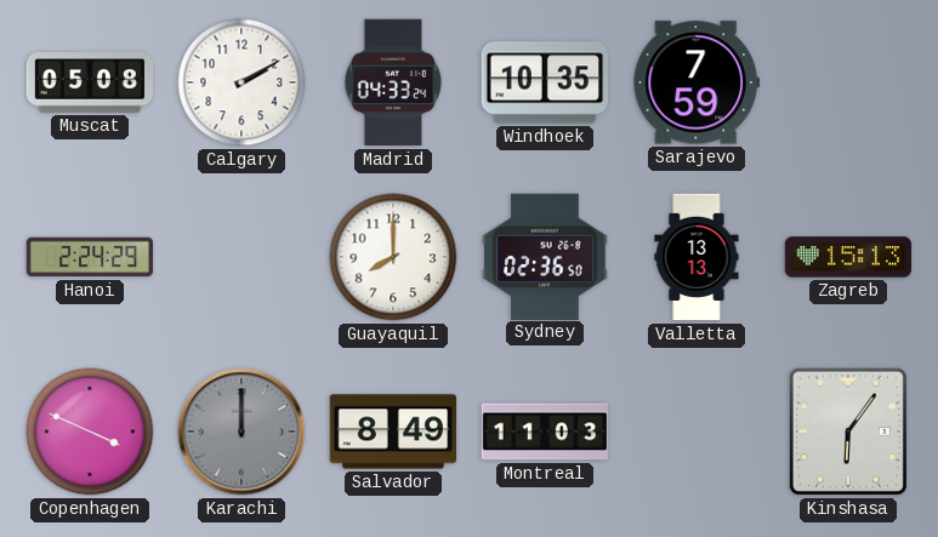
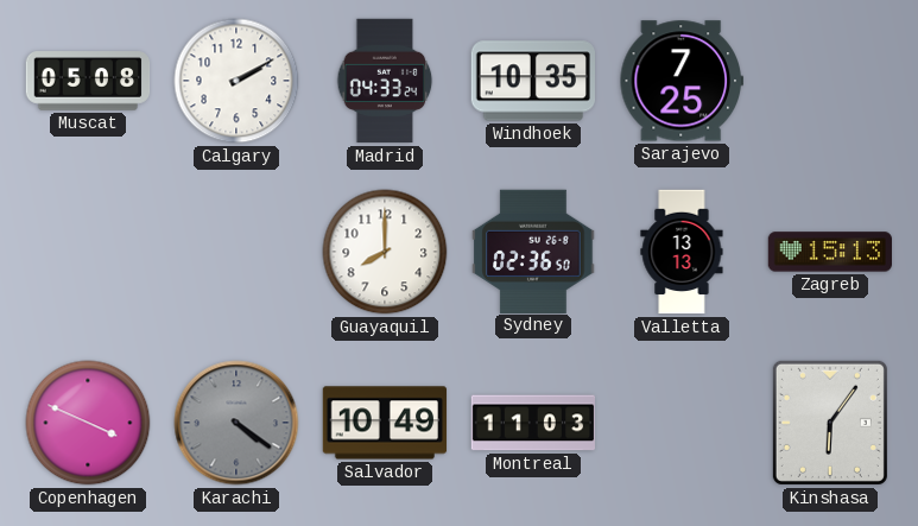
Sarajevo: 7:59 -> 7:25 (680, 81)
Hanoi: 2:24 -> none (90, 257)
Karachi: 12:00 -> 4:21 (236, 423)
Salvador: 8:49 -> 10:49 (385, 423)
